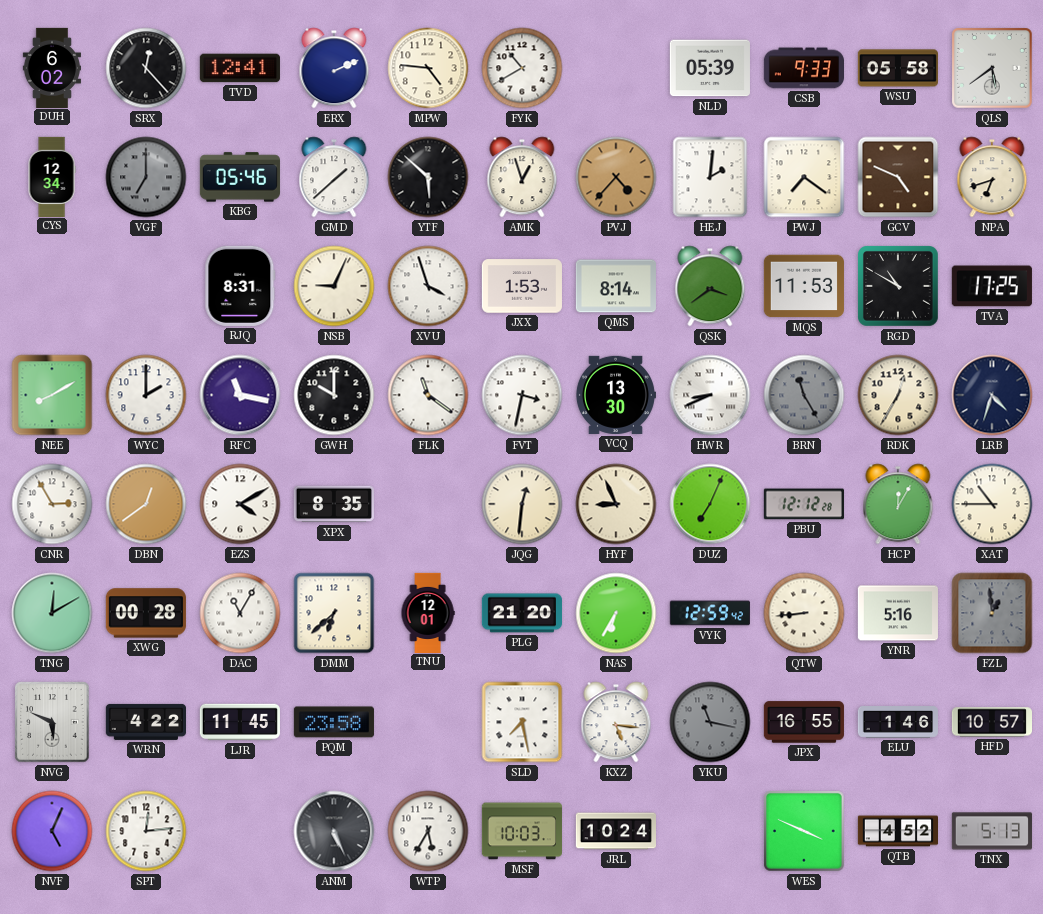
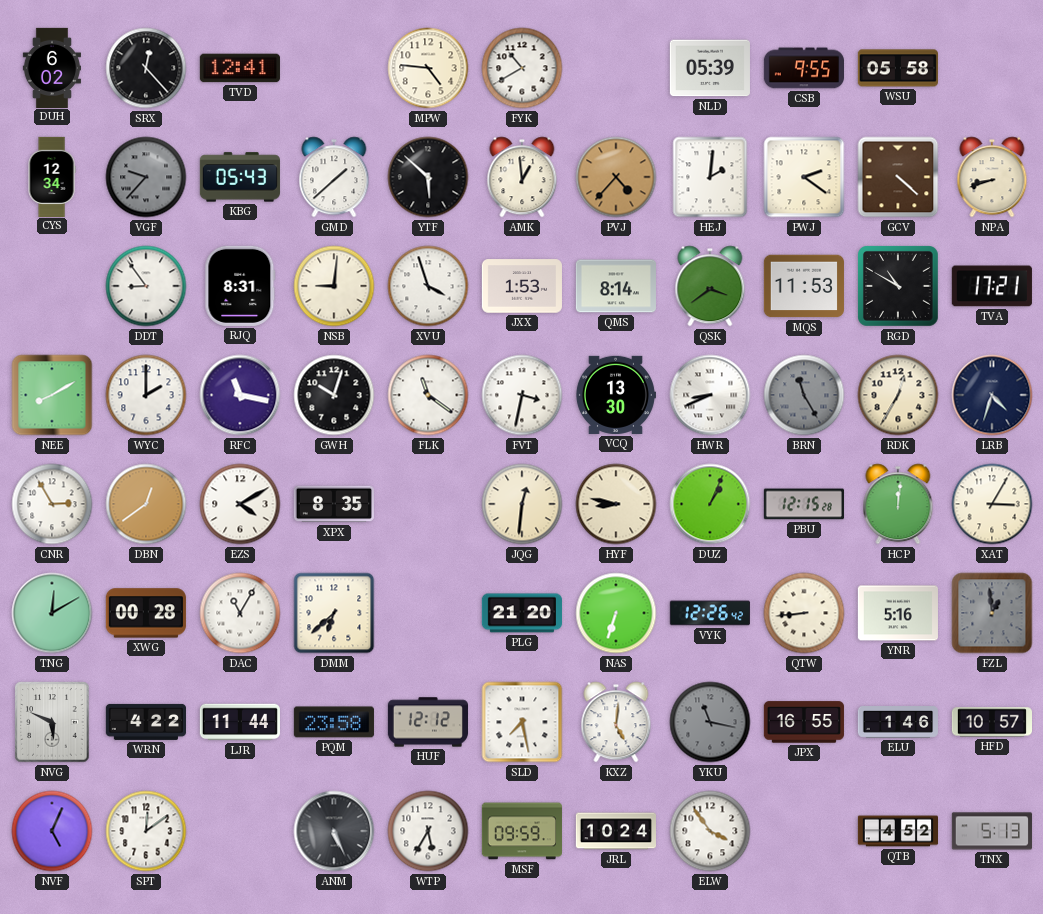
ERX: 2:11 -> none (334, 68)
CSB: 9:33 -> 9:55 (803, 68)
QLS: 5:39 -> none (993, 69)
VGF: 7:00 -> 9:37 (146, 177)
KBG: 05:46 -> 05:43 (240, 177)
AMK: 12:57 -> 12:59 (522, 177)
PWJ: 7:21 -> 2:21 (804, 177)
GCV: 4:49 -> 4:22 (898, 177)
NPA: 6:42 -> 8:42 (992, 177)
DDT: none -> 8:54 (146, 286)
NSB: 9:04 -> 9:01 (334, 286)
TVA: 17:25 -> 17:21 (992, 286)
GWH: 10:00 -> 10:03 (334, 395)
HYF: 8:56 -> 8:47 (616, 504)
DUZ: 7:04 -> 1:04 (710, 504)
PBU: 12:12 -> 12:15 (804, 504)
HCP: 12:05 -> 12:01 (898, 504)
XAT: 10:45 -> 3:05 (992, 504)
TNU: 12:01 -> none (428, 612)
NAS: 6:35 -> 6:33 (616, 613)
VYK: 12:59 -> 12:26 (710, 613)
LJR: 11:45 -> 11:44 (240, 722)
HUF: none -> 12:12 (427, 722)
KXZ: 5:16 -> 5:01 (616, 722)
SPT: 12:14 -> 12:09 (146, 831)
MSF: 10:03 -> 09:59 (522, 831)
ELW: none -> 3:54 (710, 831)
WES: 3:49 -> none (805, 832)
